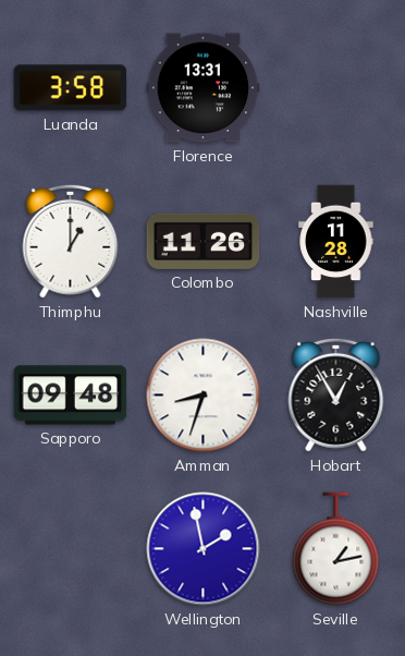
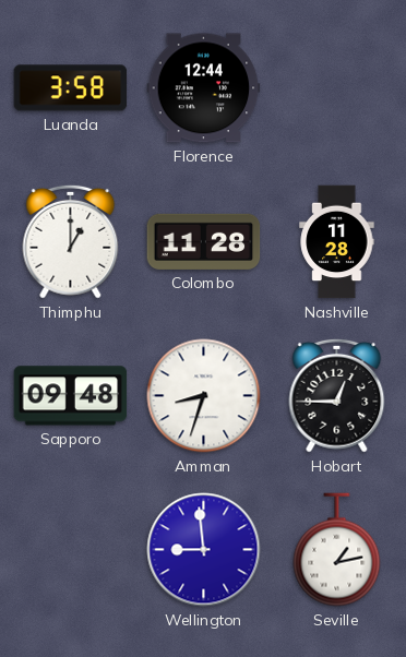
Florence: 13:31 -> 12:44 (204, 88)
Colombo: 11:26 -> 11:28 (204, 241)
Hobart: 12:55 -> 12:45 (337, 395)
Wellington: 1:58 -> 8:59 (204, 550)
